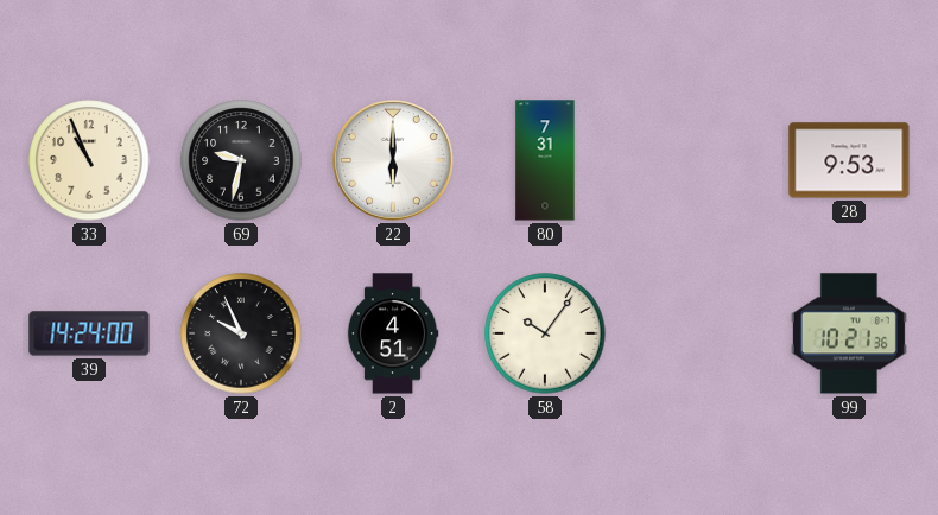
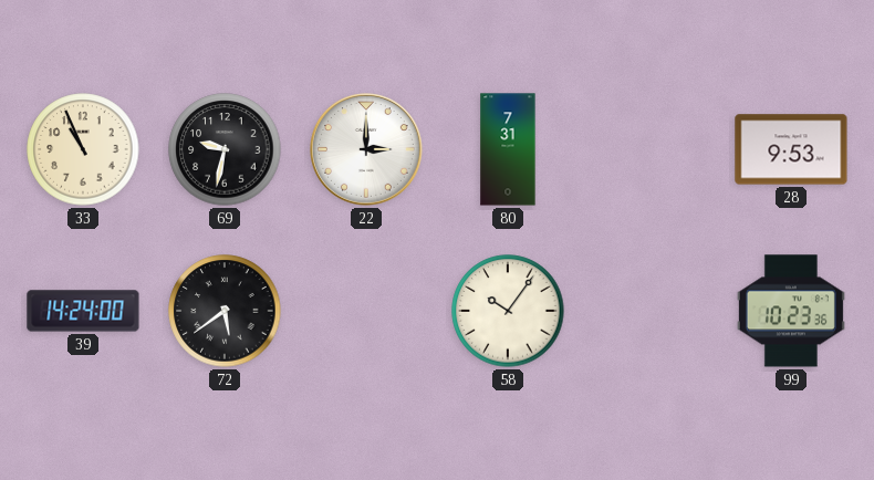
22: 6:00 -> 3:00 (367, 150)
72: 9:56 -> 5:39 (225, 311)
2: 4:51 -> none (393, 333)
99: 10:21 -> 10:23 (791, 311)
